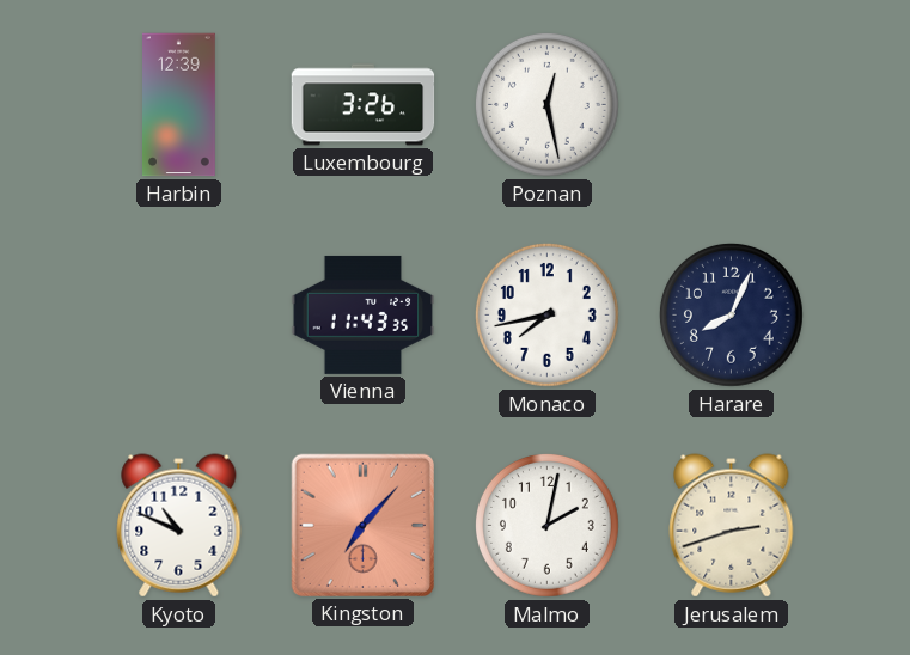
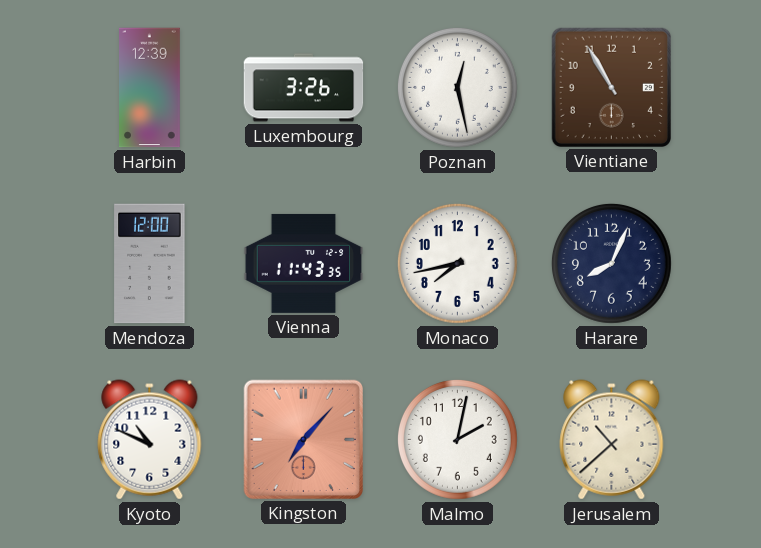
Vientiane: none -> 10:55 (611, 87)
Mendoza: none -> 12:00 (150, 264)
Jerusalem: 2:42 -> 10:38 (612, 440)
